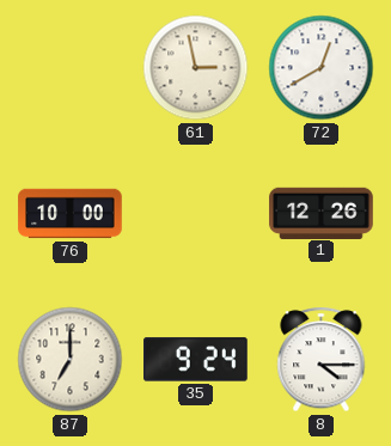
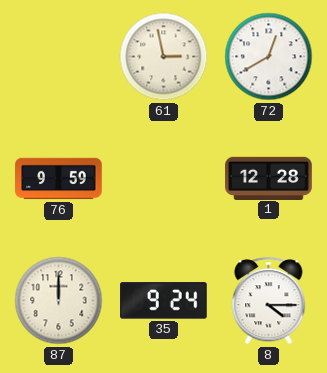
76: 10:00 -> 9:59 (59, 179)
1: 12:26 -> 12:28 (269, 178)
87: 7:00 -> 12:00 (59, 301)
